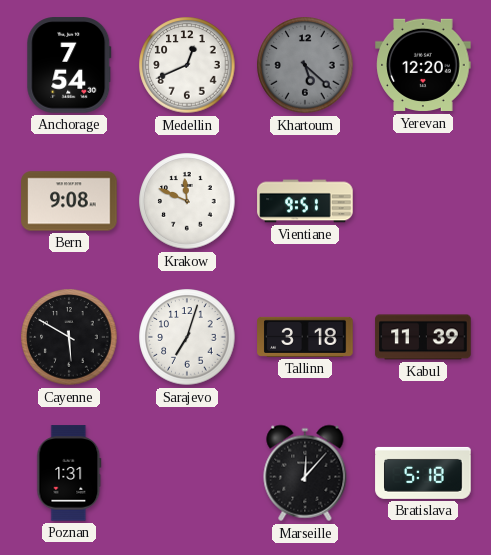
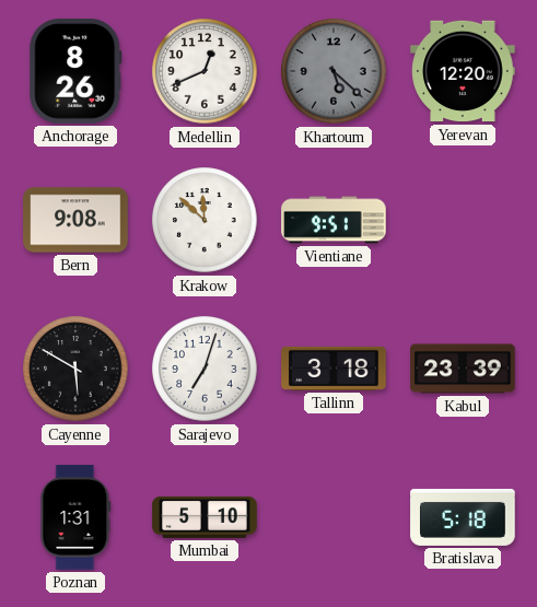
Anchorage: 7:54 -> 8:26 (75, 71)
Krakow: 11:49 -> 11:52 (205, 220)
Kabul: 11:39 -> 23:39 (463, 369)
Mumbai: none -> 5:10 (205, 517)
Marseille: 12:07 -> none (305, 473)
